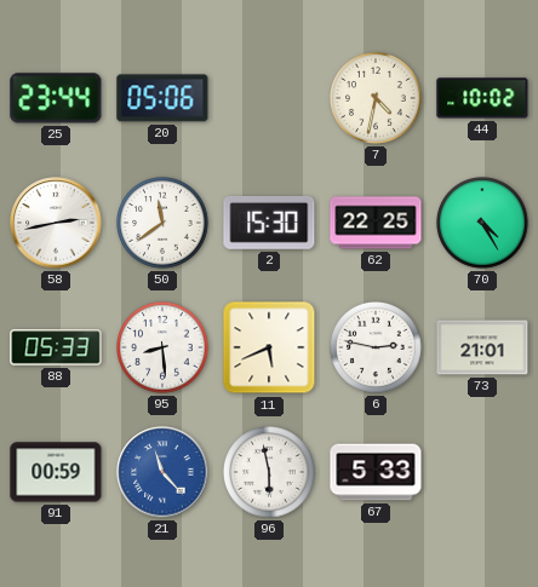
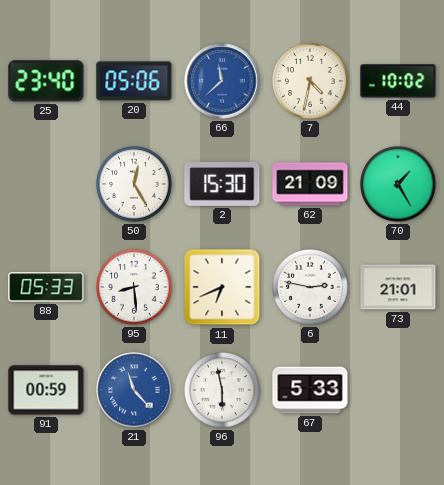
25: 23:44 -> 23:40 (46, 81)
66: none -> 11:38 (222, 81)
58: 2:43 -> none (56, 223)
50: 11:39 -> 12:25 (135, 185)
62: 22:25 -> 21:09 (310, 184)
70: 4:25 -> 1:25 (399, 185)
11: 5:41 -> 6:41 (222, 287)
